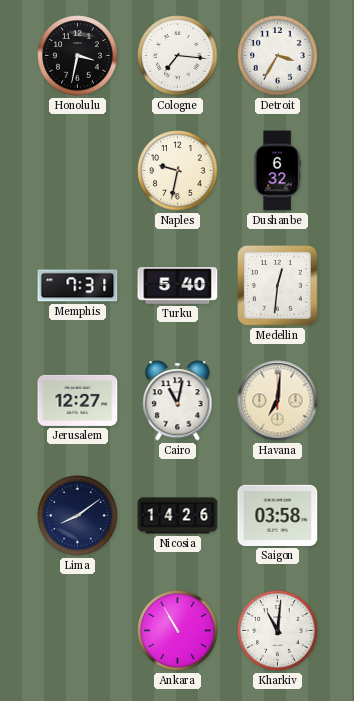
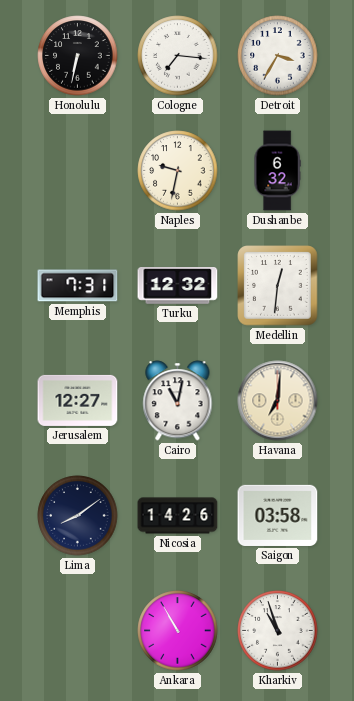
Honolulu: 3:32 -> 6:32 (78, 56)
Turku: 5:40 -> 12:32 (178, 286)
Kharkiv: 11:01 -> 10:57 (278, 631)
